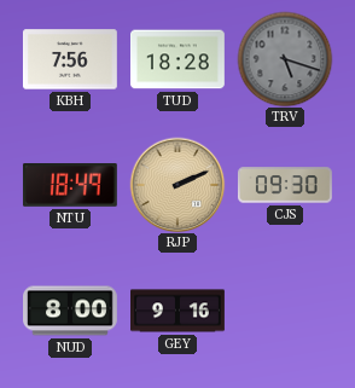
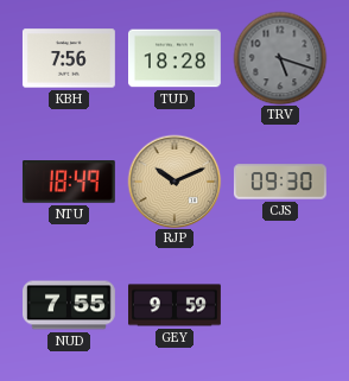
RJP: 2:11 -> 10:11 (174, 182)
NUD: 8:00 -> 7:55 (70, 305)
GEY: 9:16 -> 9:59 (176, 305)
